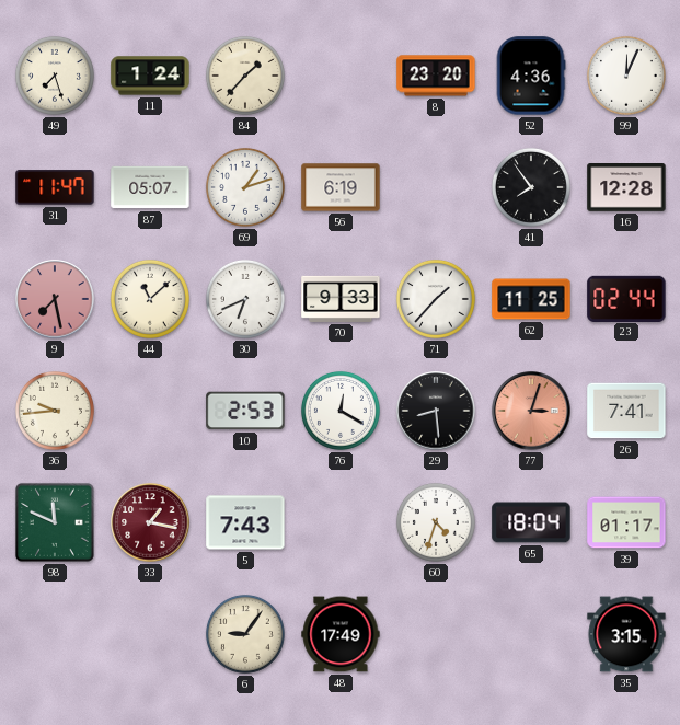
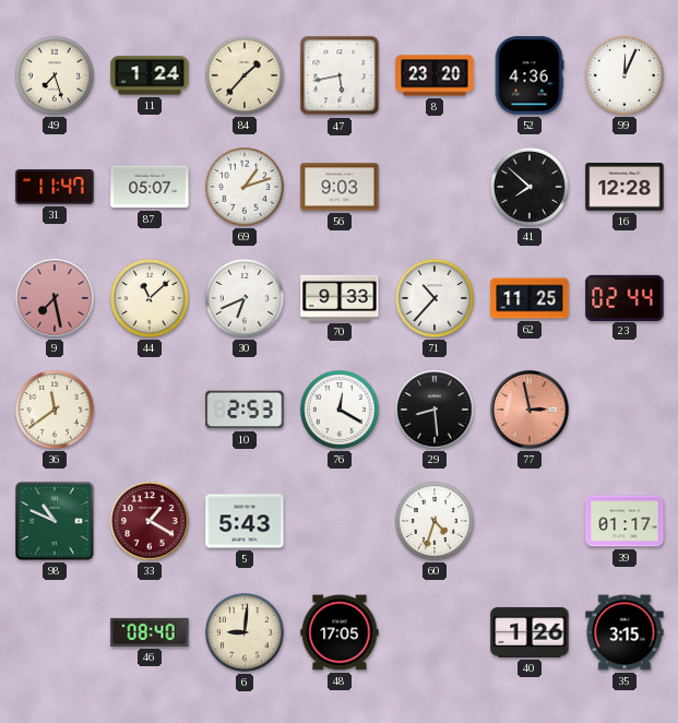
47: none -> 5:43 (340, 75)
56: 6:19 -> 9:03 (340, 187)
41: 7:54 -> 7:52 (530, 187)
71: 1:37 -> 10:37 (435, 298)
36: 9:44 -> 11:39 (55, 410)
77: 3:03 -> 2:58 (530, 410)
26: 7:41 -> none (626, 411)
98: 11:49 -> 10:49 (55, 521)
33: 1:17 -> 1:20 (150, 521)
5: 7:43 -> 5:43 (245, 521)
65: 18:04 -> none (531, 522)
46: none -> 08:40 (150, 632)
6: 9:06 -> 9:01 (245, 632)
48: 17:49 -> 17:05 (340, 632)
40: none -> 1:26 (530, 633)
